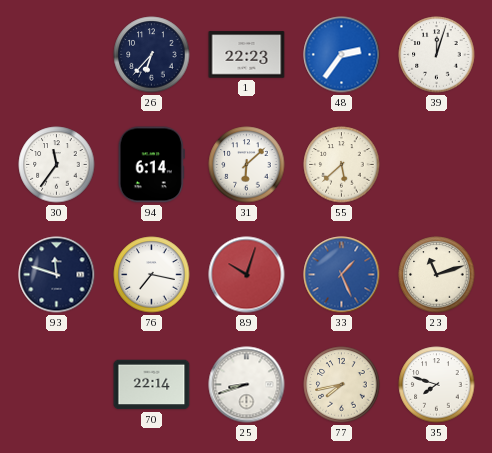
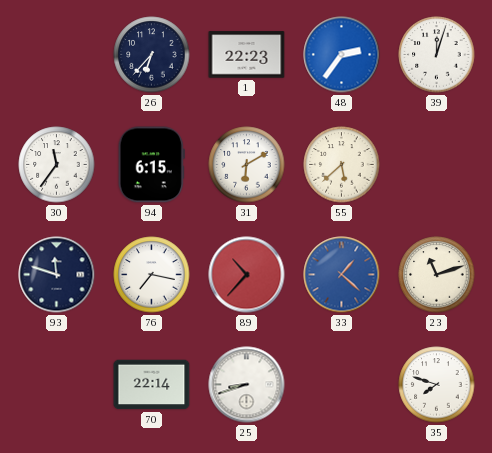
94: 6:14 -> 6:15 (151, 165)
31: 6:08 -> 6:10 (247, 165)
89: 10:03 -> 10:37 (247, 275)
33: 1:26 -> 1:22 (342, 275)
77: 7:43 -> none (342, 385)
